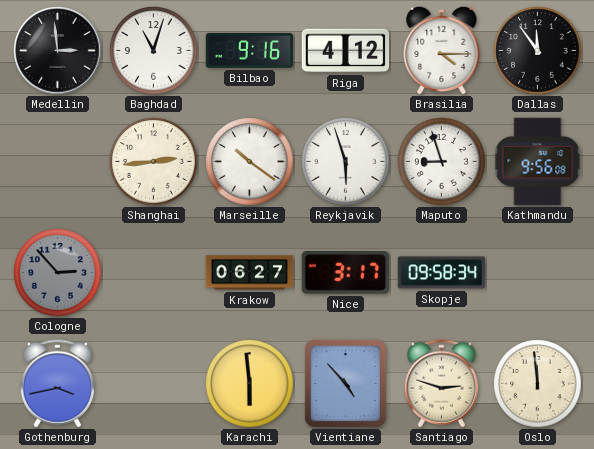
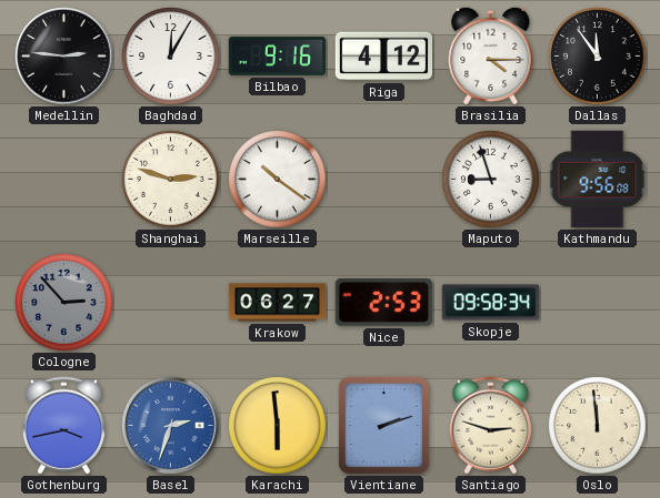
Medellin: 2:59 -> 2:46 (64, 57)
Baghdad: 11:03 -> 12:05 (171, 57)
Shanghai: 2:44 -> 2:48 (171, 180)
Reykjavik: 5:57 -> none (346, 162)
Nice: 3:17 -> 2:53 (383, 303)
Basel: none -> 2:33 (171, 426)
Vientiane: 4:53 -> 2:12 (383, 425)
